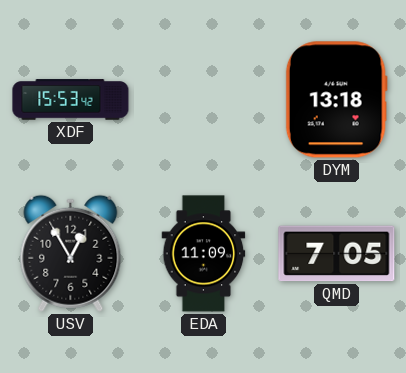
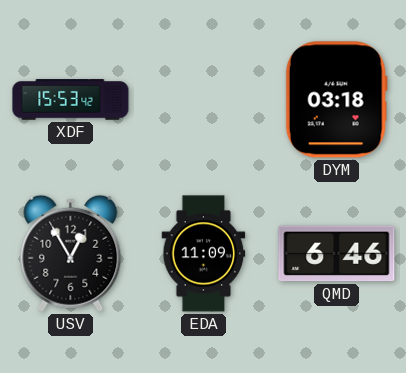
DYM: 13:18 -> 03:18 (336, 100)
QMD: 7:05 -> 6:46 (337, 254)
